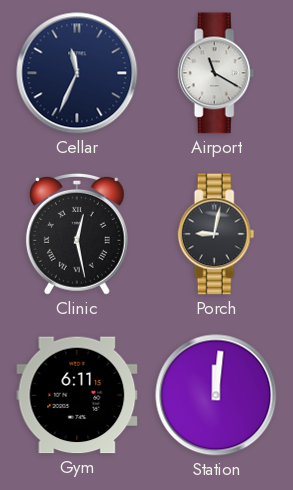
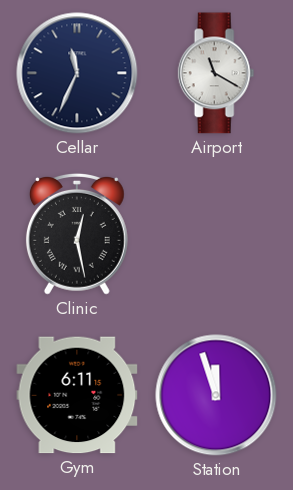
Porch: 9:02 -> none (216, 234)
Station: 12:01 -> 11:57 (216, 395)
